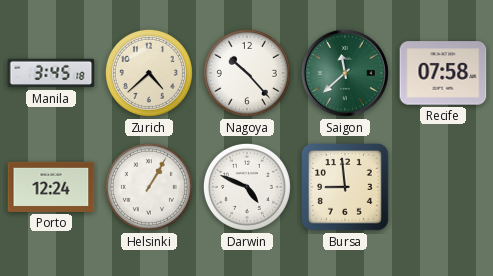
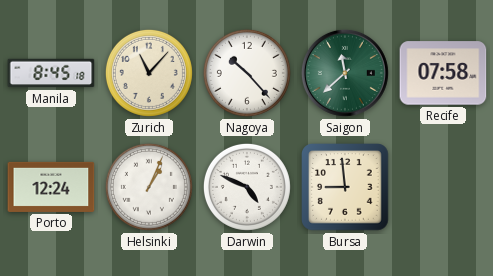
Manila: 3:45 -> 8:45 (51, 73)
Zurich: 4:38 -> 11:07 (149, 73)
Helsinki: 1:05 -> 1:04 (149, 187)
